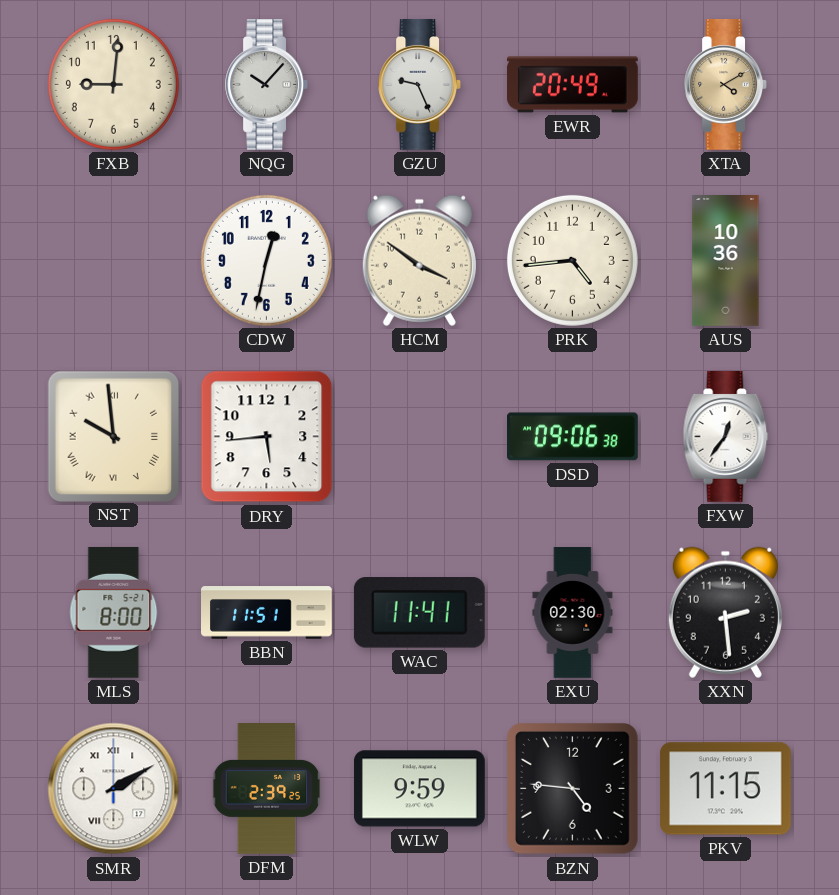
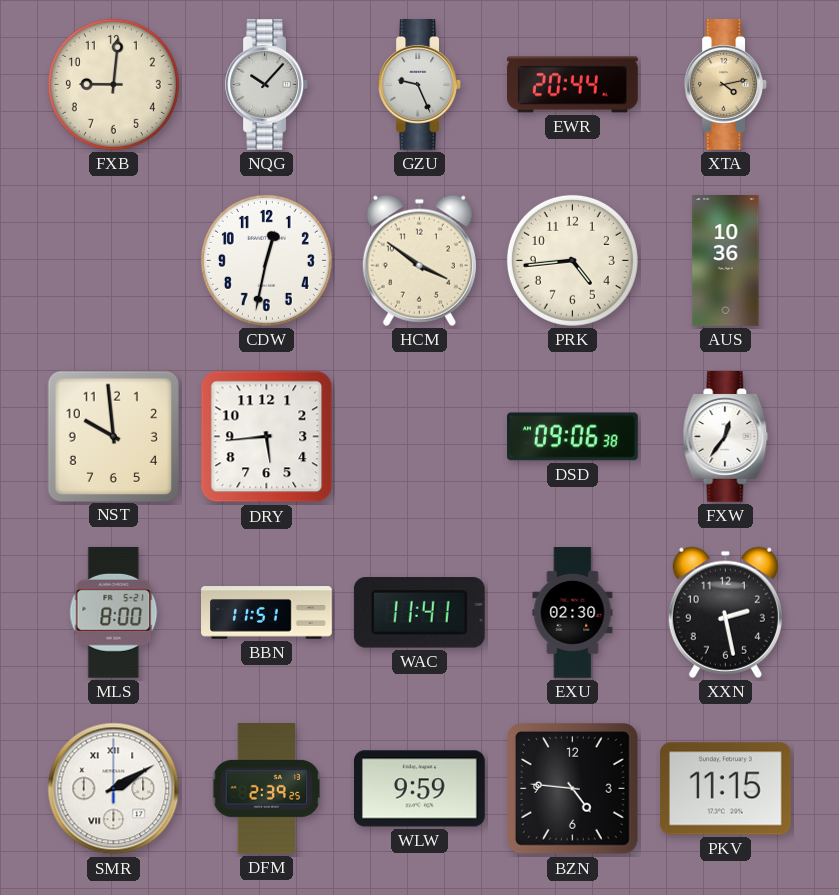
EWR: 20:49 -> 20:44 (572, 85)
XTA: 4:10 -> 4:13 (725, 85)
NST numerals: Roman -> Arabic (113, 436)
XXN: 2:29 -> 2:28 (725, 612)
